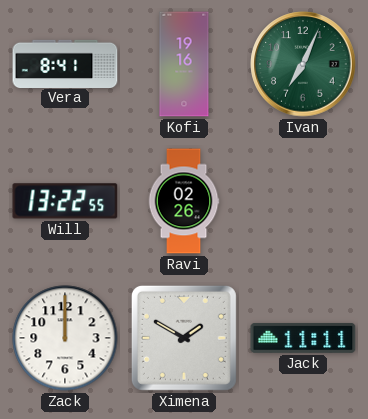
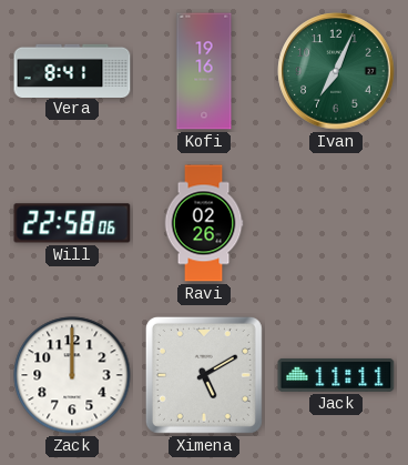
Will: 13:22 -> 22:58 (72, 223)
Ximena: 1:50 -> 5:10 (204, 375)
